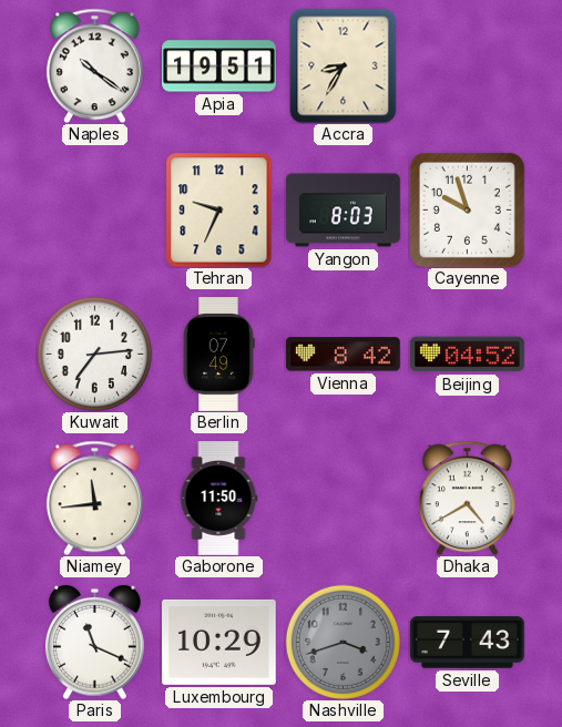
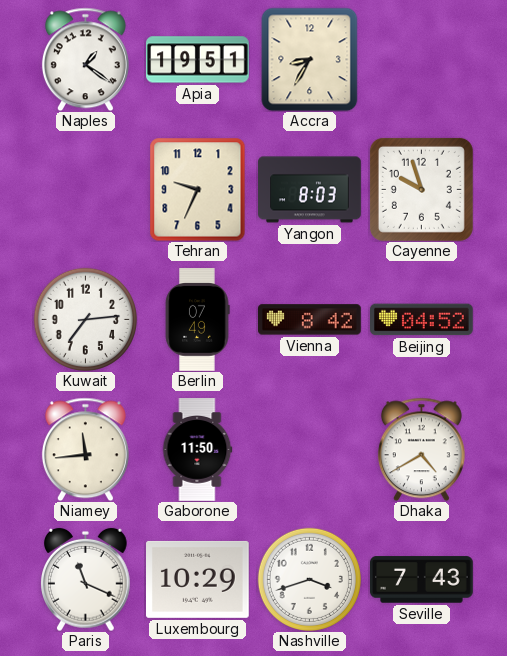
Naples: 10:21 -> 1:21 (85, 59)
Nashville dial: grey -> white (309, 579)
